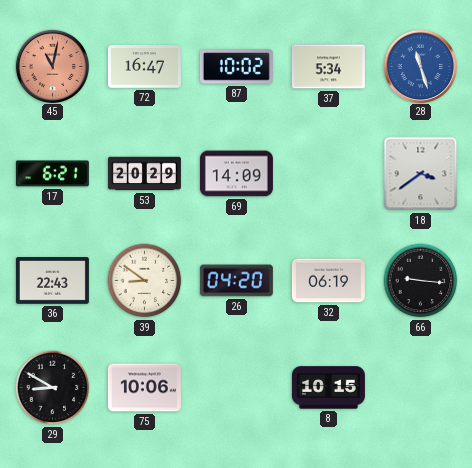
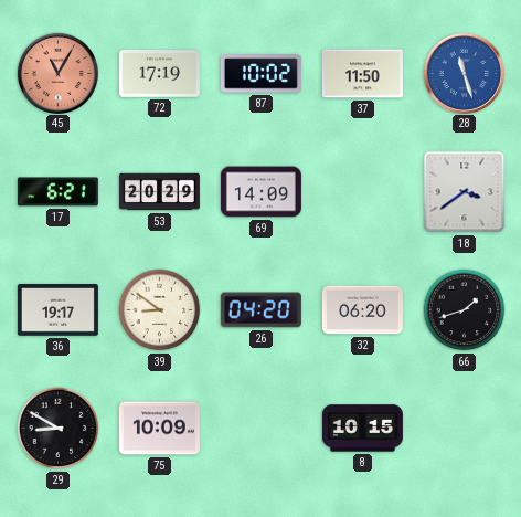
45: 11:02 -> 11:05 (57, 73)
72: 16:47 -> 17:19 (159, 74)
37: 5:34 -> 11:50 (362, 74)
36: 22:43 -> 19:17 (57, 310)
32: 06:19 -> 06:20 (362, 310)
66: 9:16 -> 1:42 (465, 310)
75: 10:06 -> 10:09 (159, 429)
